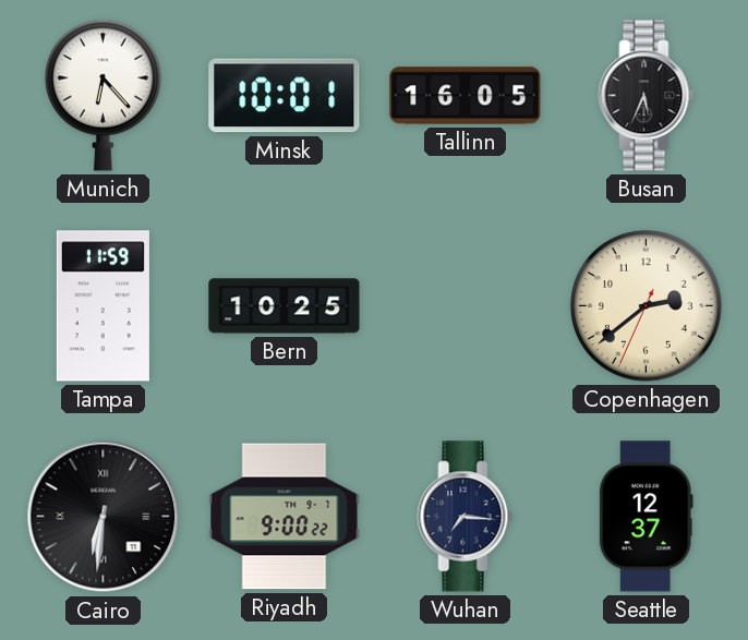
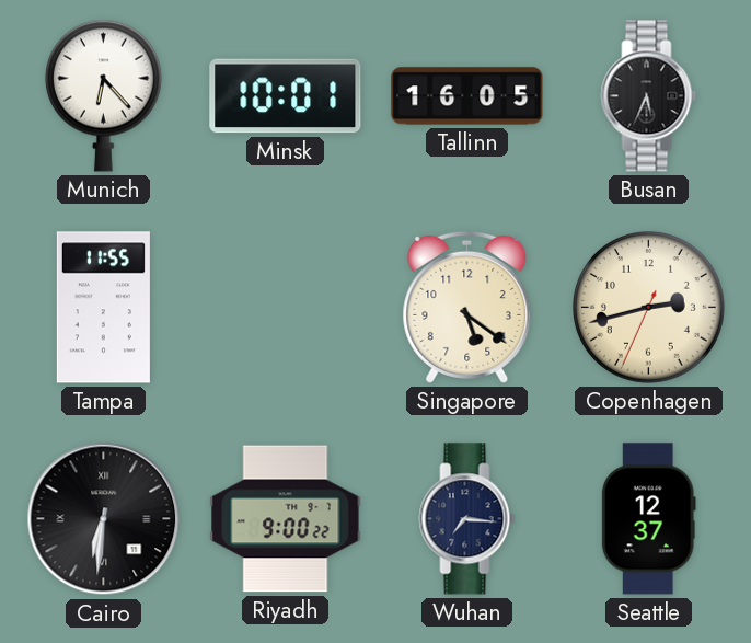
Tampa: 11:59 -> 11:55 (103, 308)
Bern: 10:25 -> none (285, 306)
Singapore: none -> 5:21 (467, 307)
Copenhagen: 2:38 -> 2:42 (648, 307)
